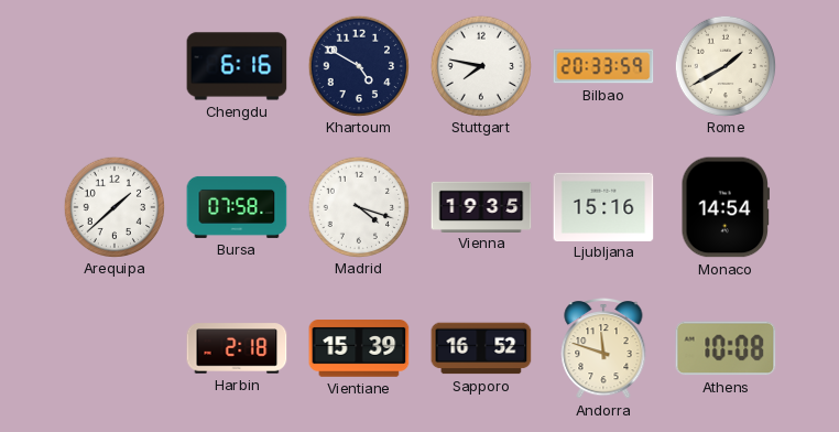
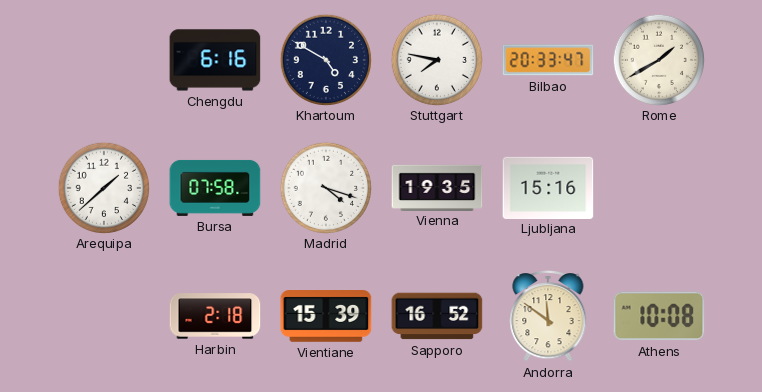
Bilbao: 20:33:59 -> 20:33:47 (548, 60)
Monaco: 14:54 -> none (726, 207)
Andorra: 11:48 -> 11:51 (548, 317)
